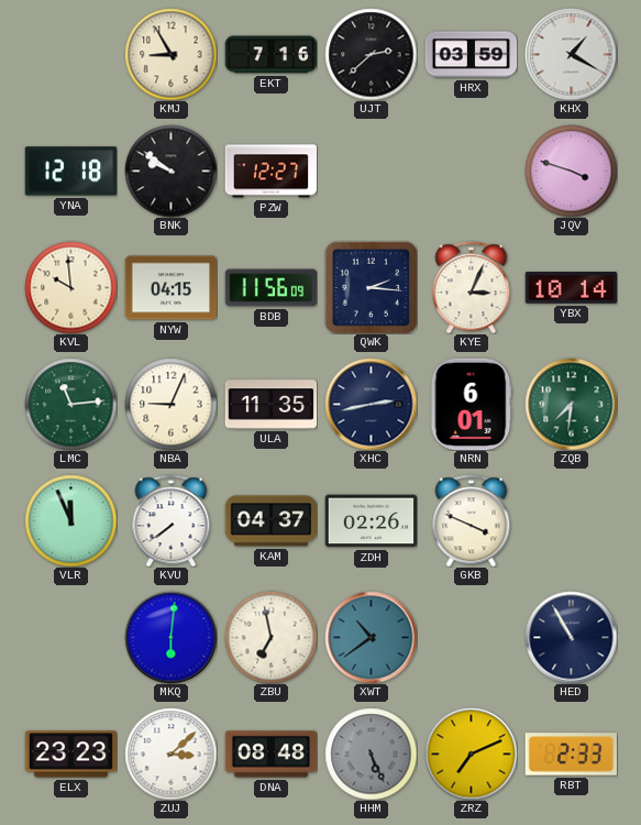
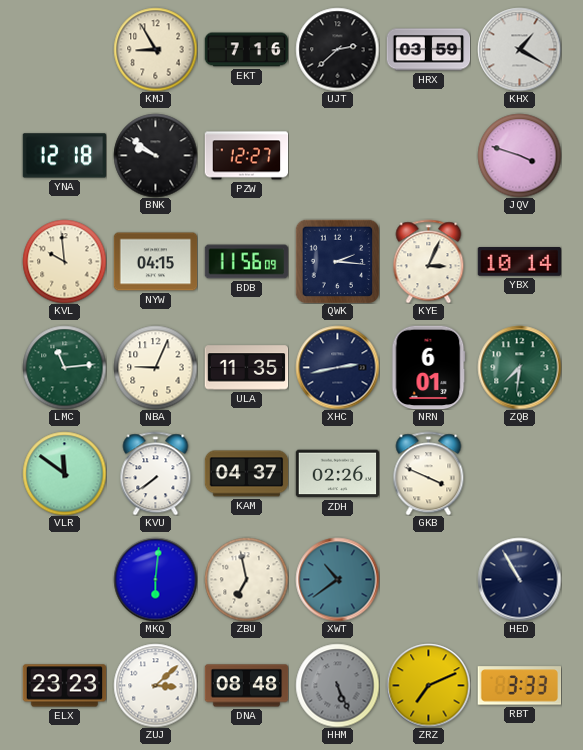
VLR: 11:56 -> 11:51 (64, 473)
RBT: 2:33 -> 3:33 (519, 686)
